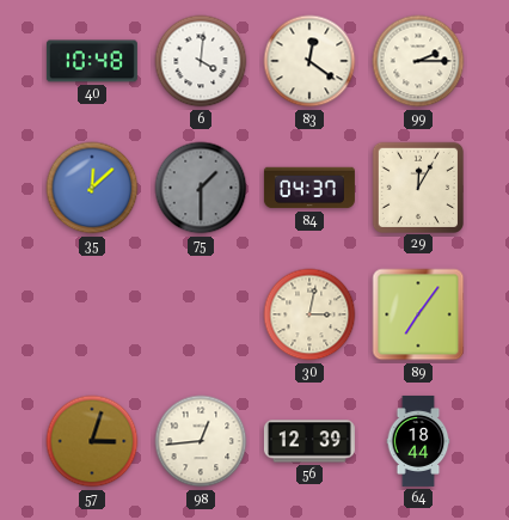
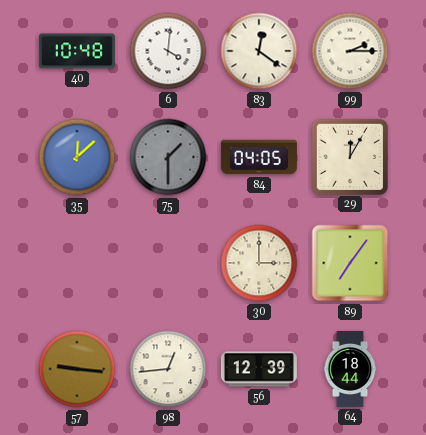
84: 04:37 -> 04:05 (259, 157)
30: 3:02 -> 3:00 (259, 263)
57: 3:03 -> 9:16 (77, 369)
